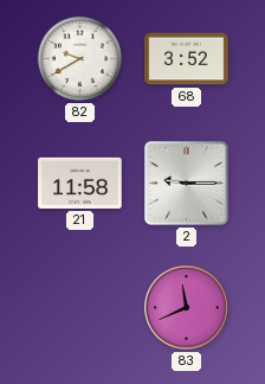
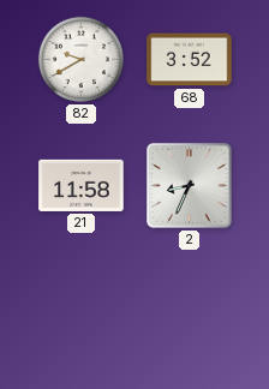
2: 9:15 -> 8:34 (190, 186)
83: 11:41 -> none (187, 308)
